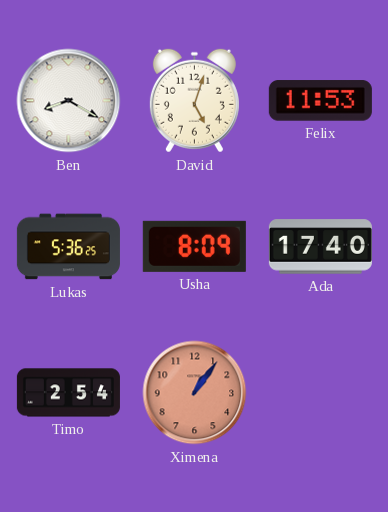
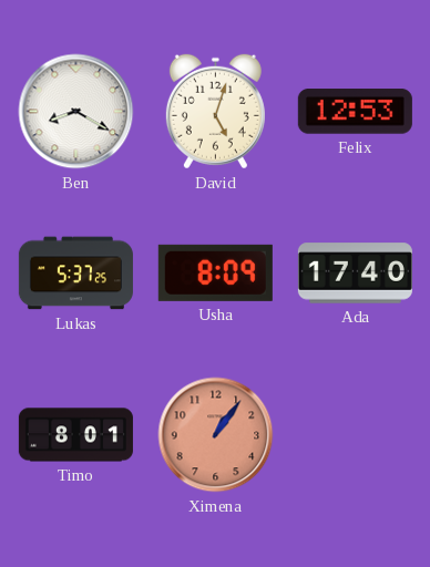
Felix: 11:53 -> 12:53 (355, 112)
Lukas: 5:36 -> 5:37 (75, 274)
Timo: 2:54 -> 8:01 (75, 435)
